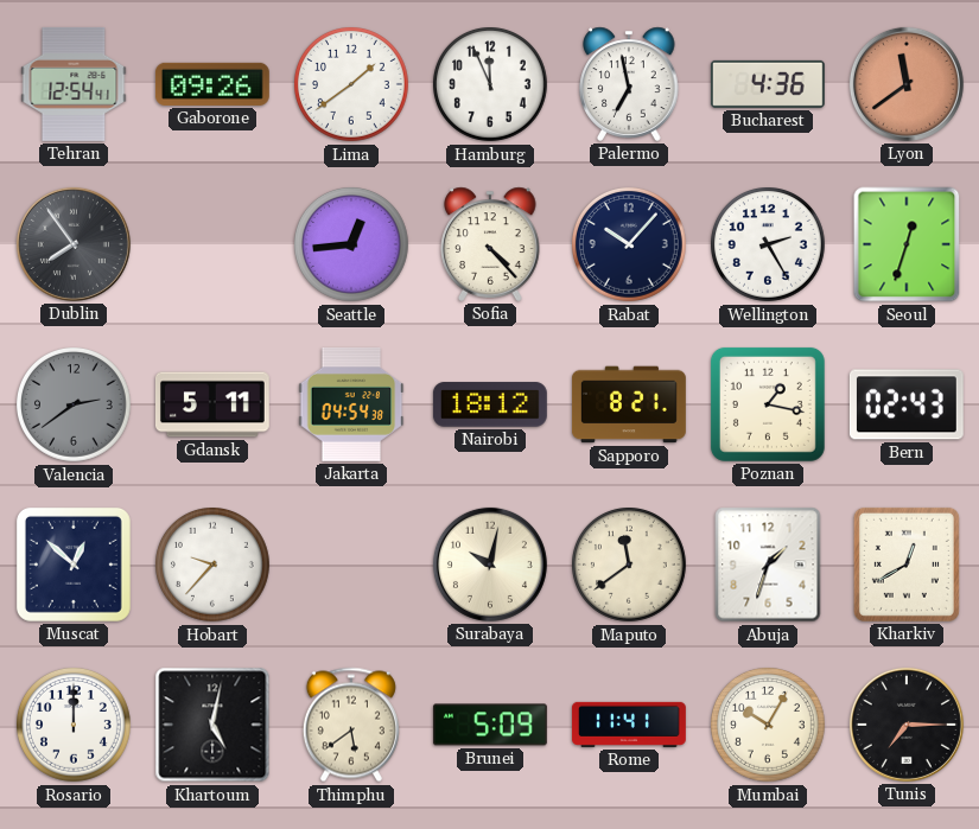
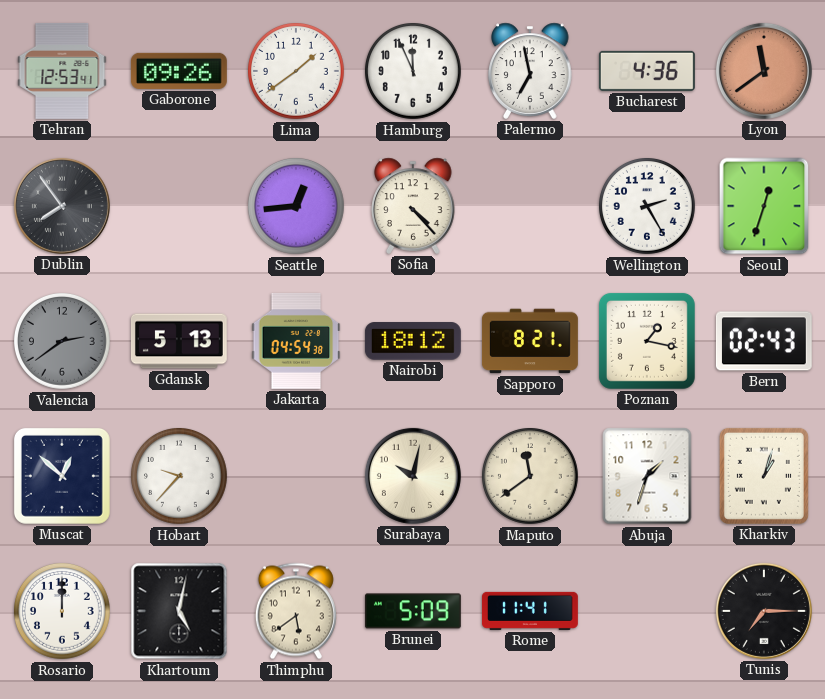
Tehran: 12:54 -> 12:53 (62, 71)
Rabat: 10:07 -> none (630, 245)
Gdansk: 5:11 -> 5:13 (179, 341)
Kharkiv: 12:40 -> 1:03 (764, 476)
Mumbai: 10:05 -> none (769, 726)
